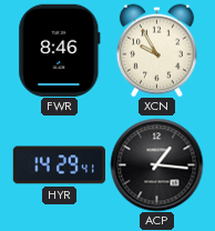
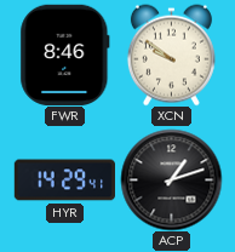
XCN: 9:55 -> 9:51 (171, 55)
ACP: 1:16 -> 1:12 (171, 179)
